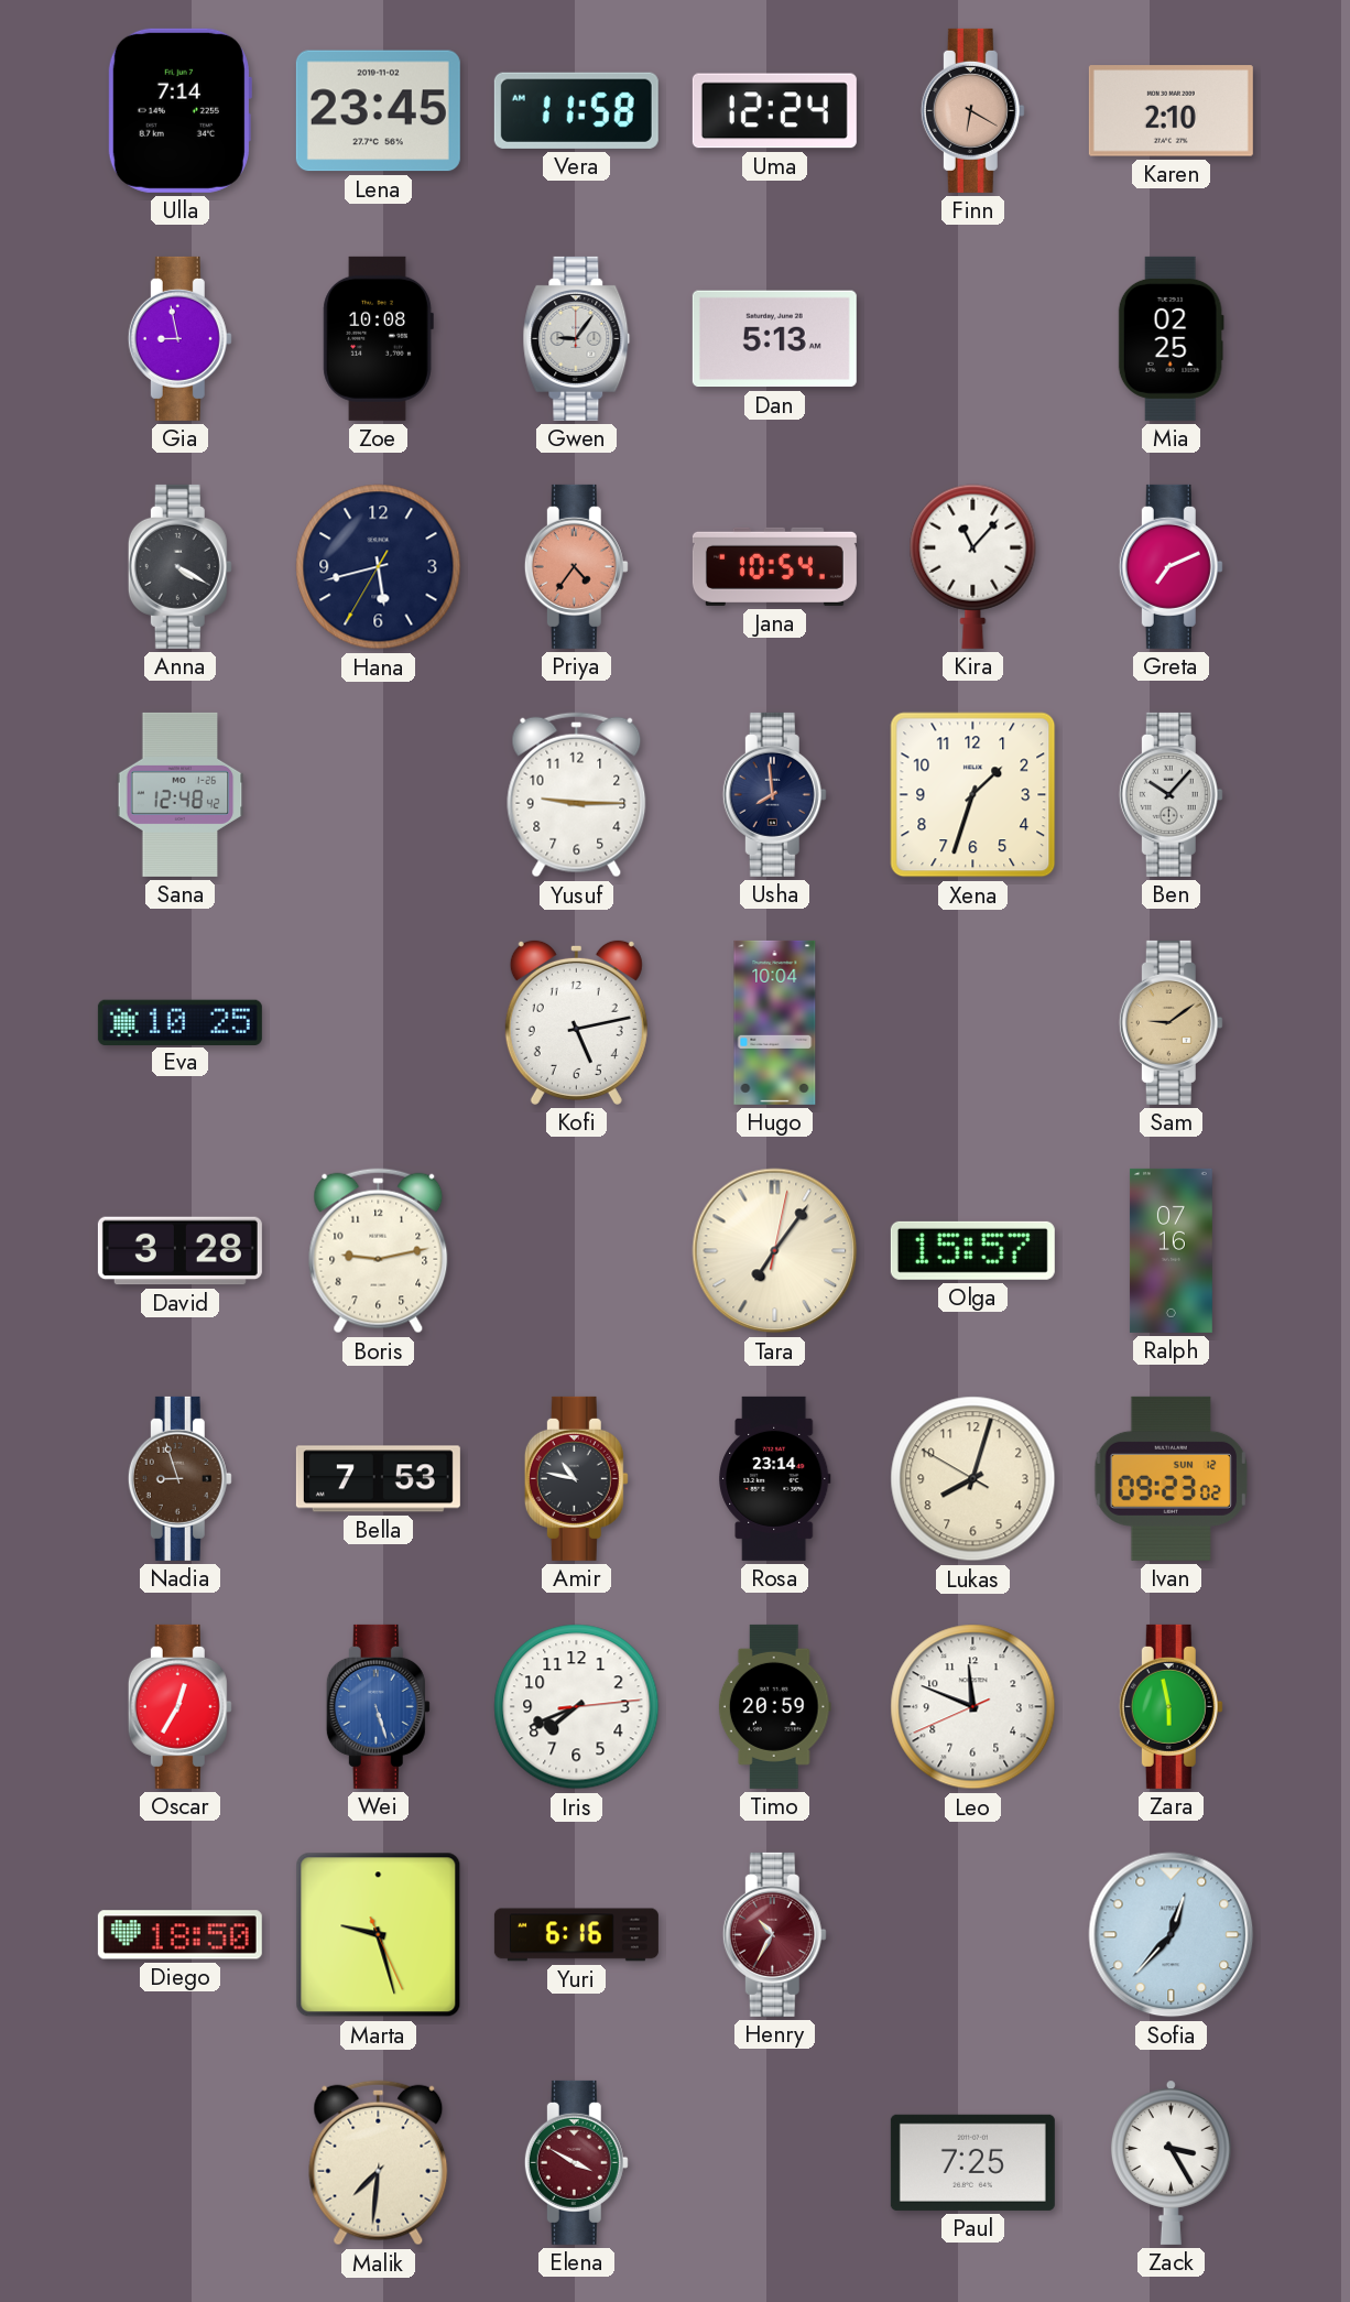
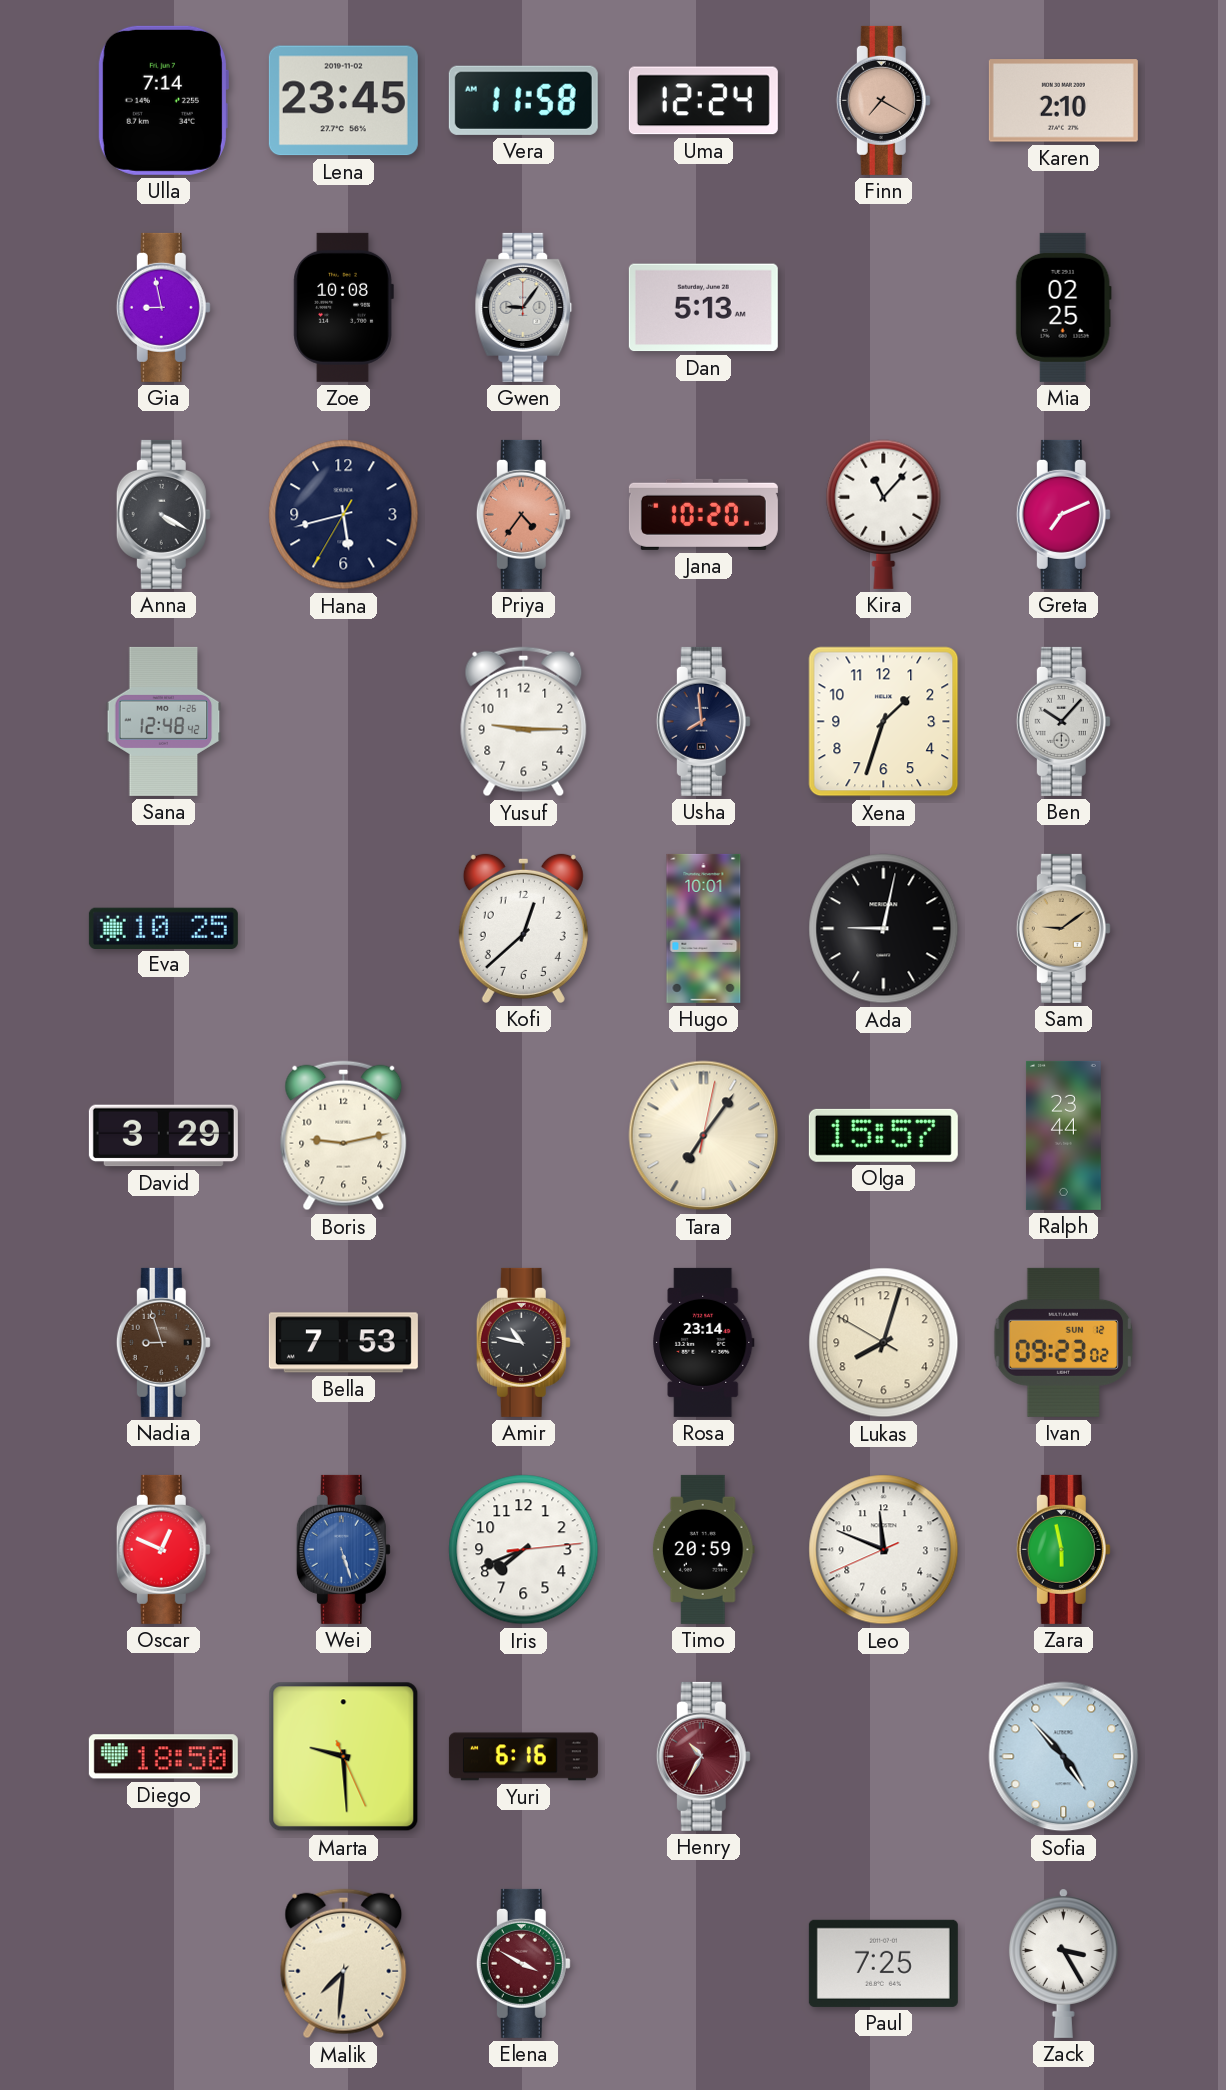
Finn: 6:20 -> 7:20 (883, 100)
Jana: 10:54 -> 10:20 (703, 514)
Kofi: 5:13 -> 12:38 (523, 928)
Hugo: 10:04 -> 10:01 (704, 928)
Ada: none -> 9:02 (884, 929)
David: 3:28 -> 3:29 (163, 1136)
Ralph: 07:16 -> 23:44 (1063, 1135)
Oscar: 12:35 -> 12:49 (163, 1549)
Marta: 9:27 -> 9:29 (344, 1757)
Sofia: 12:37 -> 4:53 (1064, 1757)
